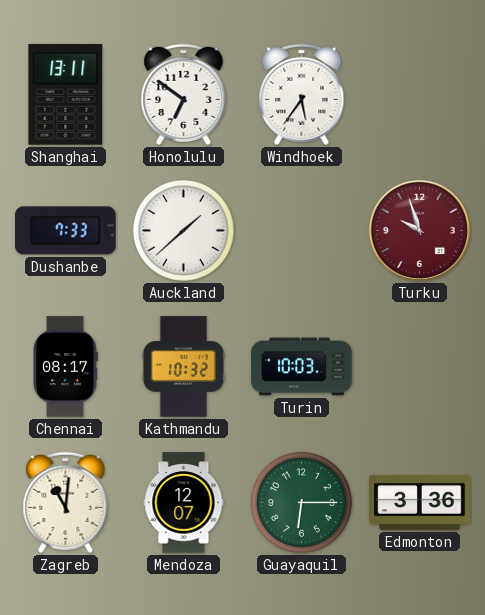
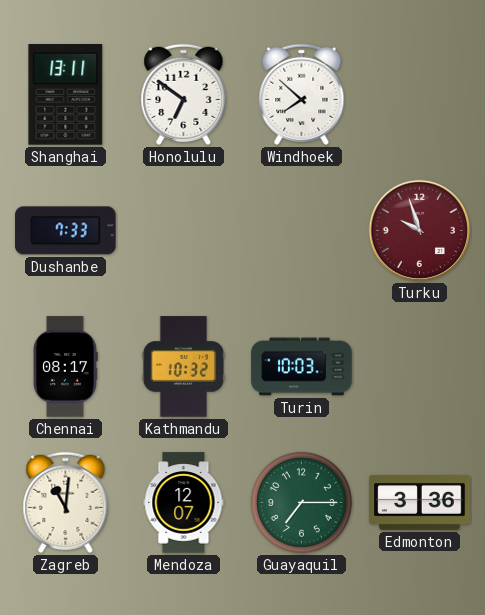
Windhoek: 5:36 -> 7:52 (302, 94)
Auckland: 1:38 -> none (183, 230)
Guayaquil: 6:15 -> 7:15 (301, 502)
